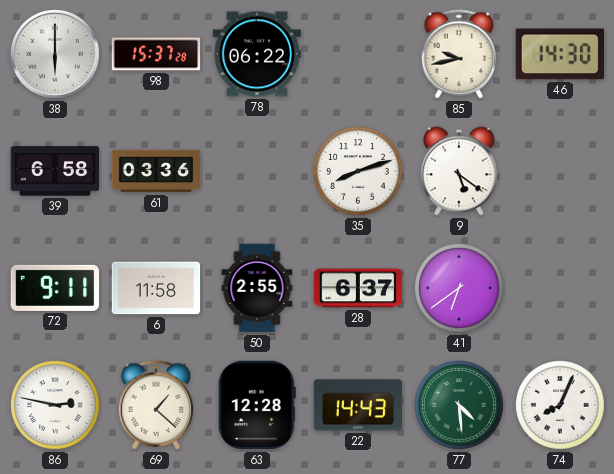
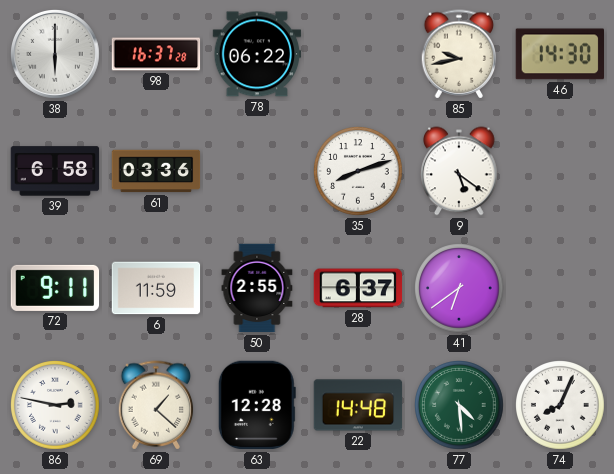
98: 15:37 -> 16:37 (156, 54)
6: 11:58 -> 11:59 (156, 288)
22: 14:43 -> 14:48 (358, 405)
